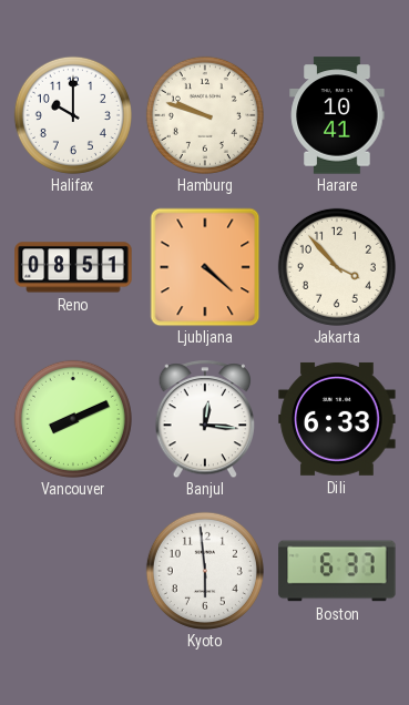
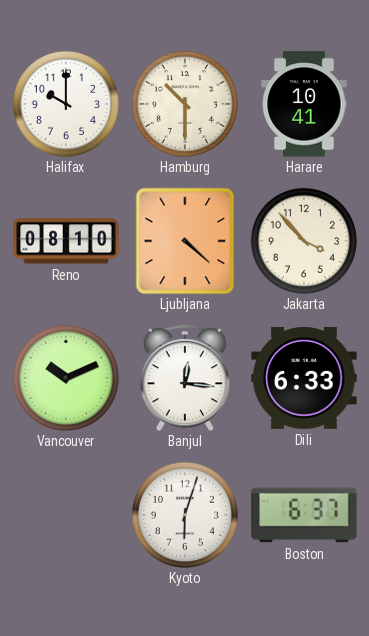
Hamburg: 9:48 -> 10:30 (185, 104)
Reno: 08:51 -> 08:10 (66, 241)
Vancouver: 8:11 -> 10:11 (66, 378)
Kyoto: 5:59 -> 6:03 (185, 515)
